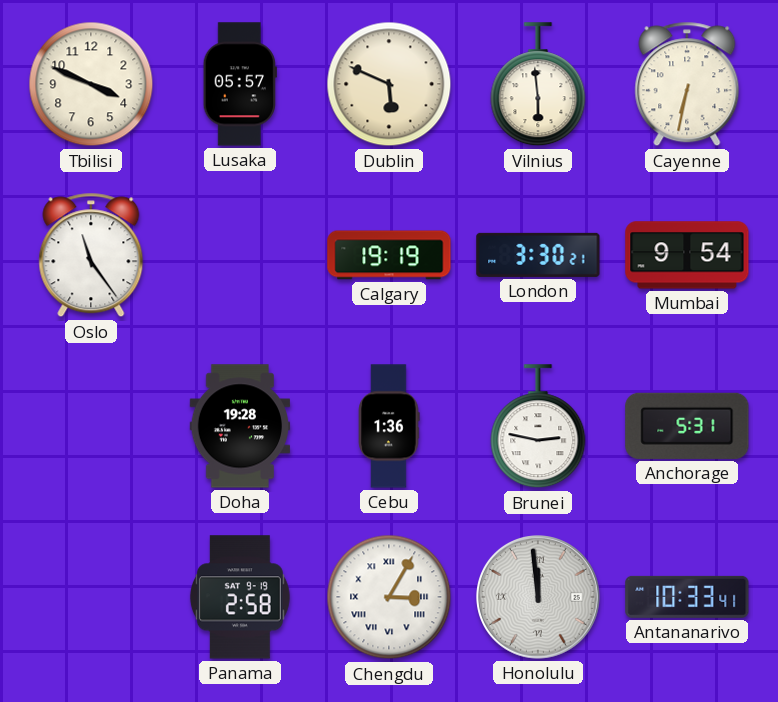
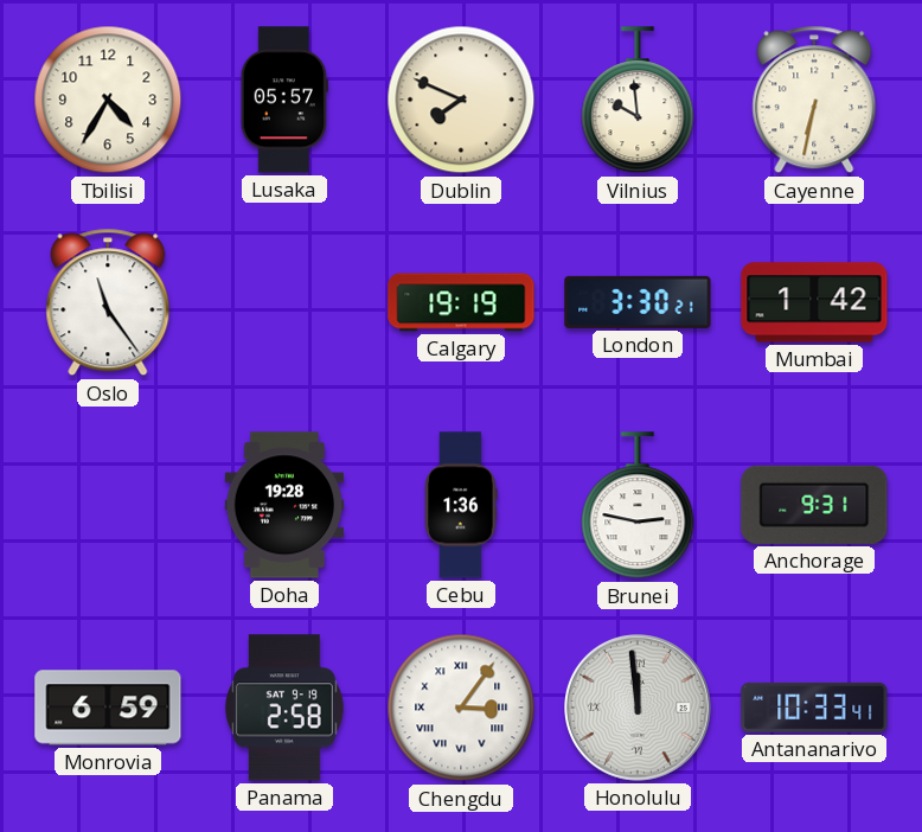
Tbilisi: 3:49 -> 4:35 (108, 100)
Dublin: 5:49 -> 7:49 (461, 100)
Vilnius: 5:59 -> 9:59 (638, 101)
Mumbai: 9:54 -> 1:42 (814, 302)
Anchorage: 5:31 -> 9:31 (814, 505)
Monrovia: none -> 6:59 (108, 708)
Chengdu: 3:05 -> 3:06 (461, 708)
